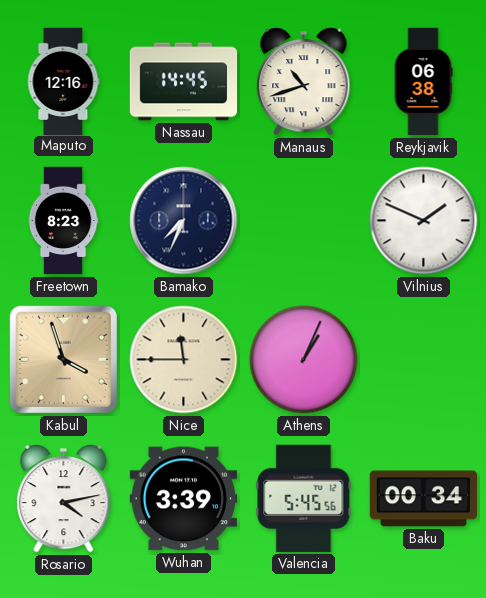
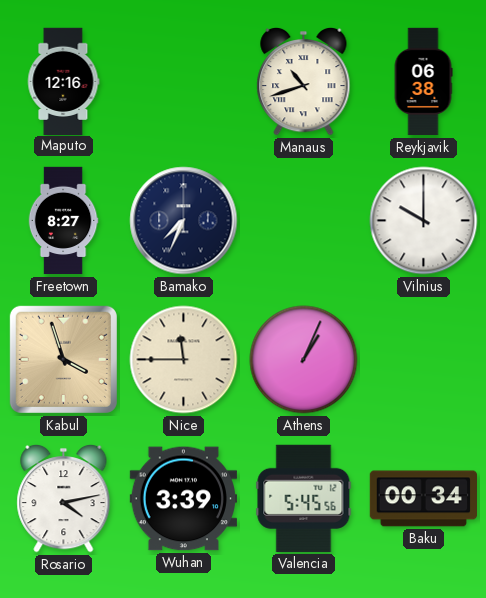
Nassau: 14:45 -> none (184, 82)
Freetown: 8:23 -> 8:27 (63, 221)
Vilnius: 1:49 -> 10:00 (424, 221)
